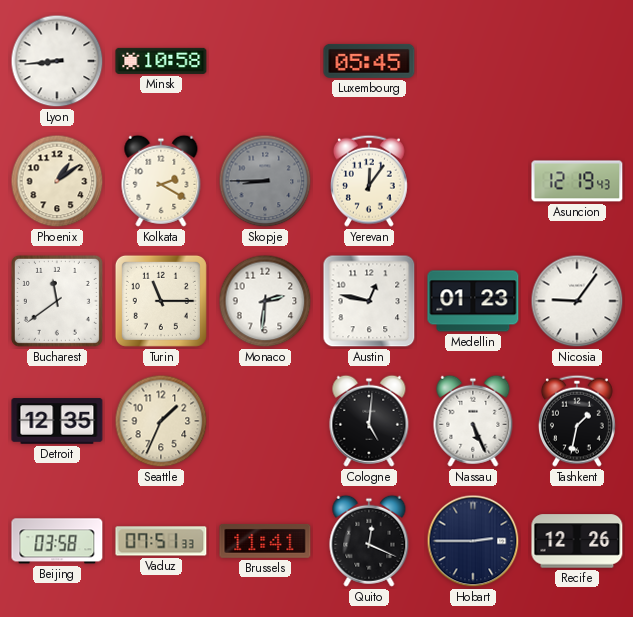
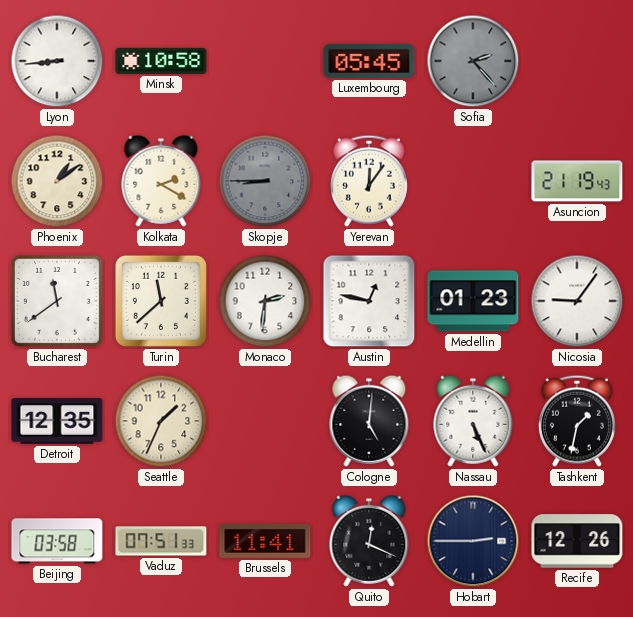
Sofia: none -> 2:23 (473, 61)
Asuncion: 12:19 -> 21:19 (577, 181)
Turin: 11:15 -> 11:38 (161, 301)
